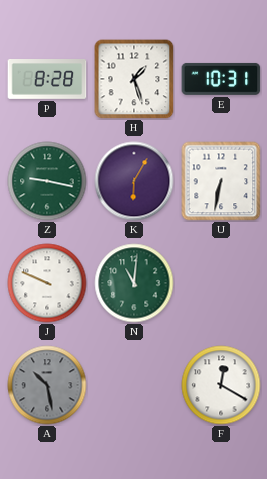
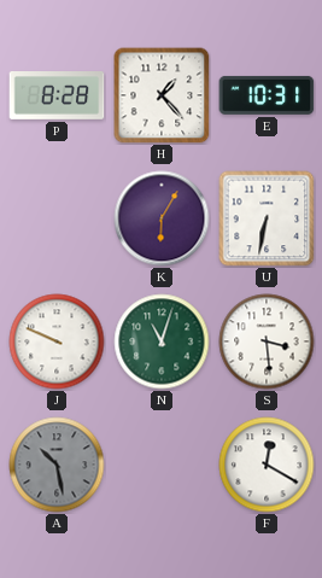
H: 1:27 -> 1:23 (162, 95)
Z: 9:17 -> none (47, 181)
N: 11:01 -> 11:03 (162, 341)
S: none -> 3:29 (267, 341)
